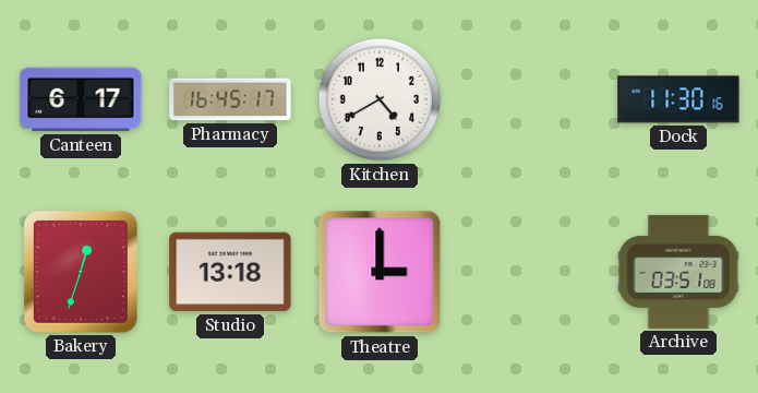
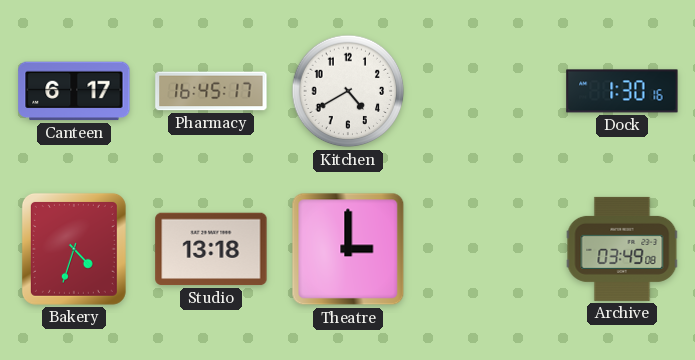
Dock: 11:30 -> 1:30 (622, 91)
Bakery: 12:33 -> 4:33 (74, 249)
Archive: 03:51 -> 03:49 (622, 249)
